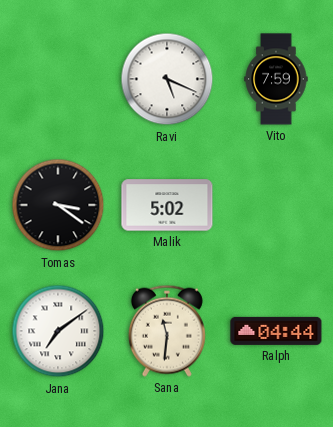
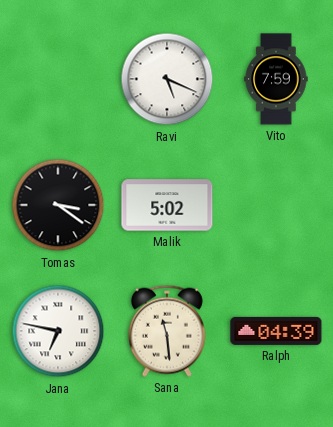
Jana: 7:09 -> 6:47 (58, 331)
Sana: 11:31 -> 11:29 (167, 331)
Ralph: 04:44 -> 04:39 (276, 331)
